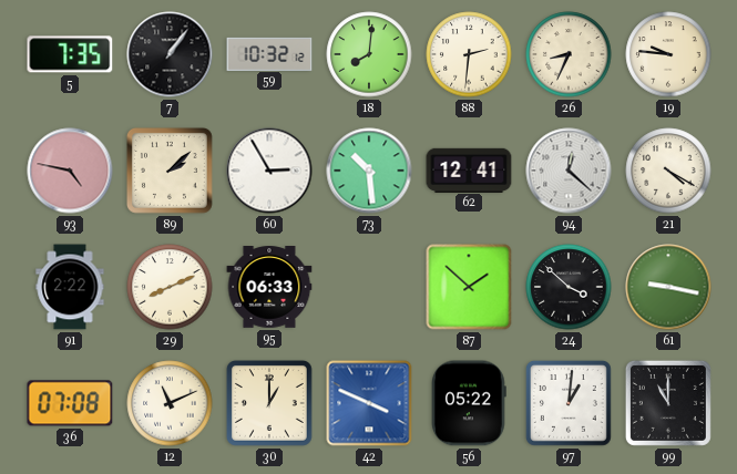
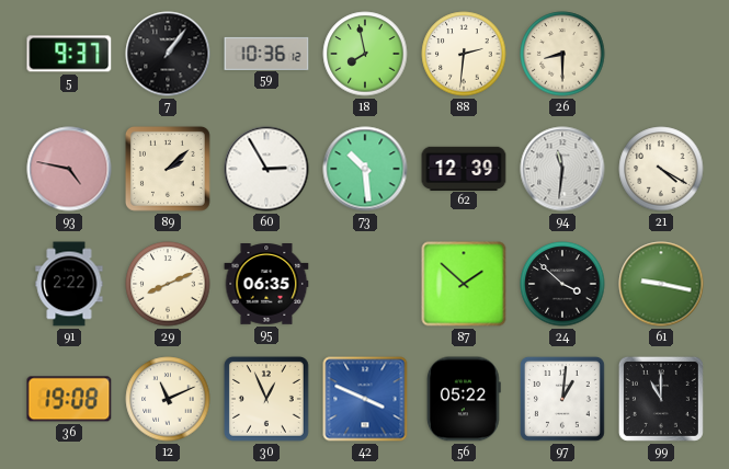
5: 7:35 -> 9:37 (69, 54)
59: 10:32 -> 10:36 (266, 53)
18: 8:01 -> 7:58 (365, 54)
26: 8:34 -> 8:30 (562, 54)
19: 9:46 -> none (668, 54)
62: 12:41 -> 12:39 (464, 168)
94: 12:22 -> 11:31 (562, 169)
95: 06:33 -> 06:35 (266, 285)
36: 07:08 -> 19:08 (69, 399)
30: 1:00 -> 12:56 (266, 399)
